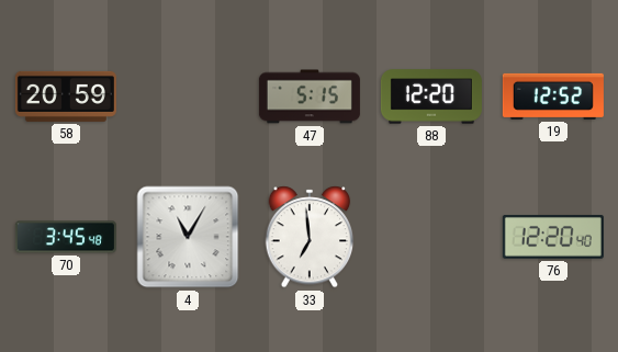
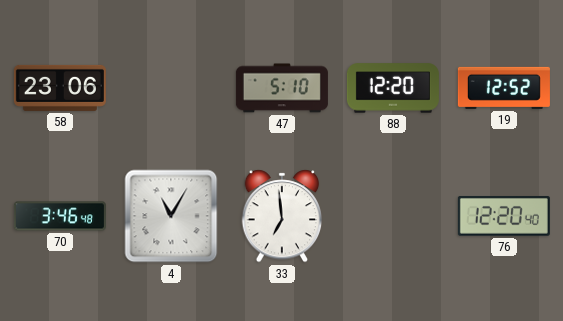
58: 20:59 -> 23:06 (60, 88)
47: 5:15 -> 5:10 (282, 88)
70: 3:45 -> 3:46 (60, 216)
